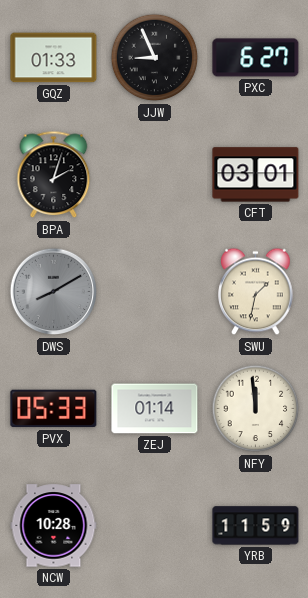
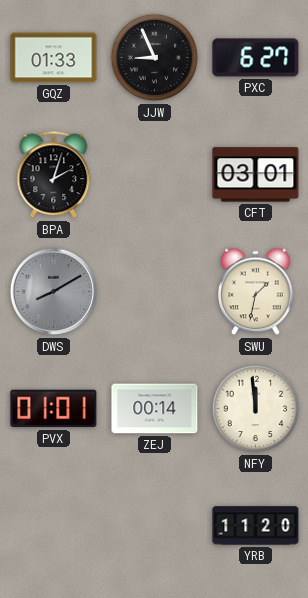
PVX: 05:33 -> 01:01 (54, 409)
ZEJ: 01:14 -> 00:14 (155, 409)
NCW: 10:28 -> none (54, 526)
YRB: 11:59 -> 11:20 (256, 526)
